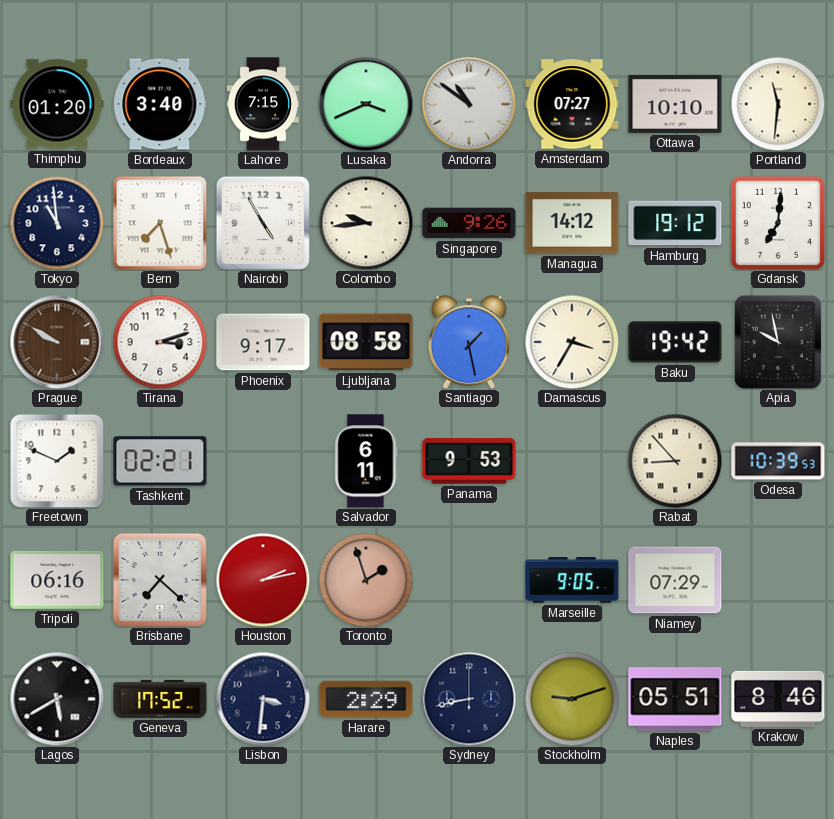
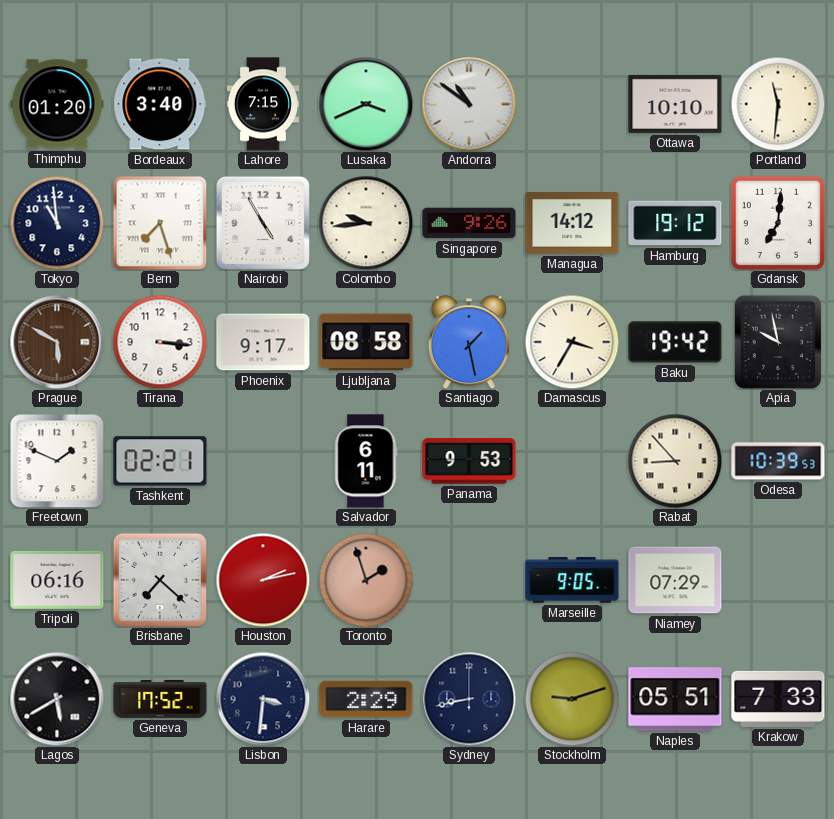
Amsterdam: 07:27 -> none (572, 104)
Prague: 9:50 -> 5:50 (57, 342)
Tirana: 3:12 -> 3:16 (160, 342)
Krakow: 8:46 -> 7:33 (778, 699)
